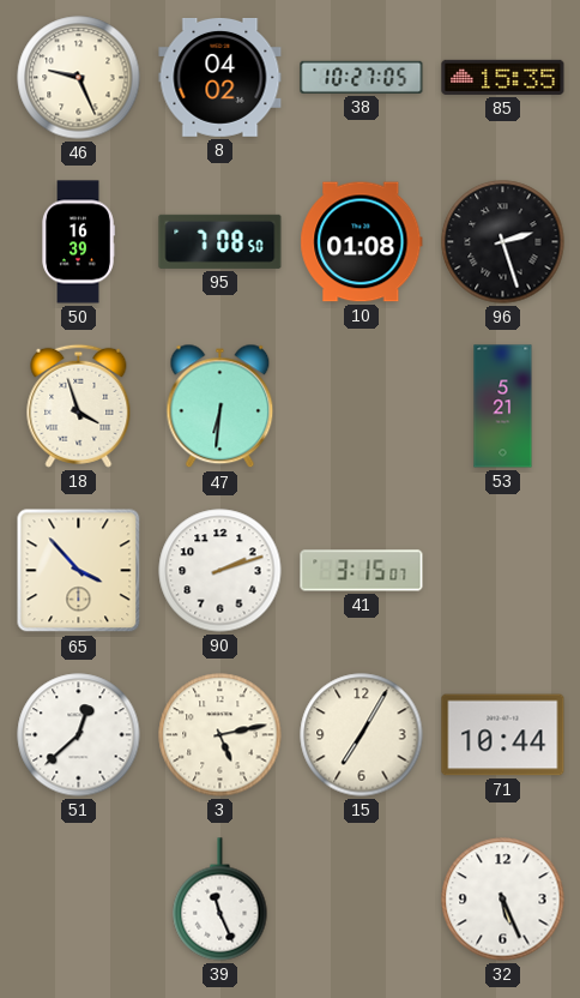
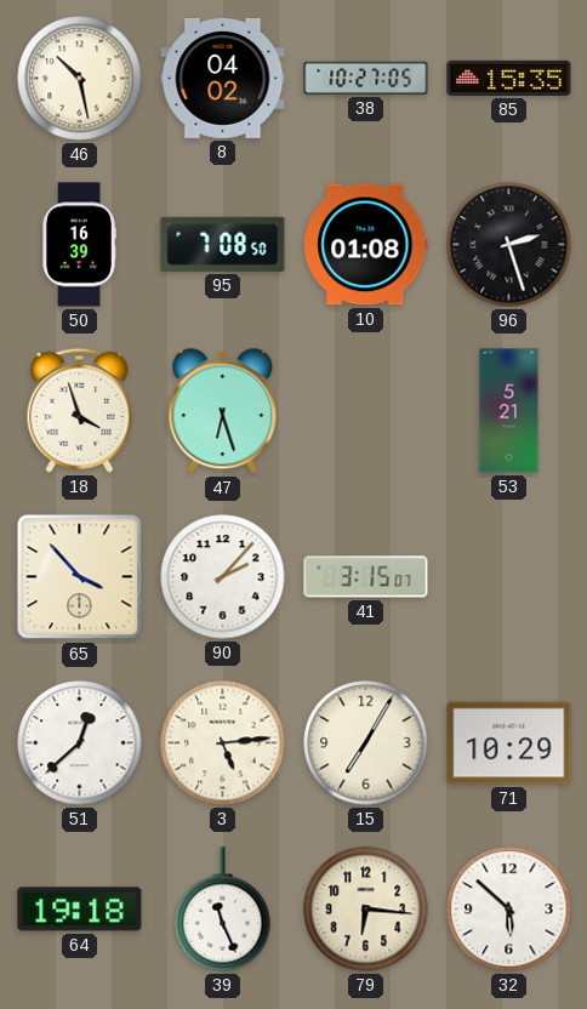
46: 9:26 -> 10:28 (80, 79)
47: 6:31 -> 6:27 (223, 411)
90: 2:12 -> 2:07 (223, 577)
3: 5:13 -> 5:14 (223, 743)
71: 10:44 -> 10:29 (509, 743)
64: none -> 19:18 (80, 910)
79: none -> 6:16 (366, 910)
32: 5:26 -> 5:52 (509, 910)
